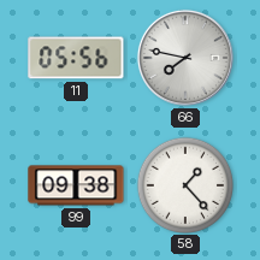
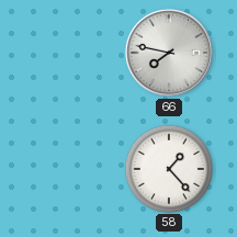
11: 05:56 -> none (76, 58)
99: 09:38 -> none (76, 185)
